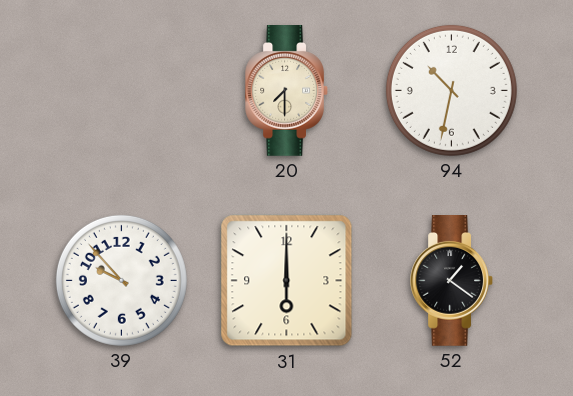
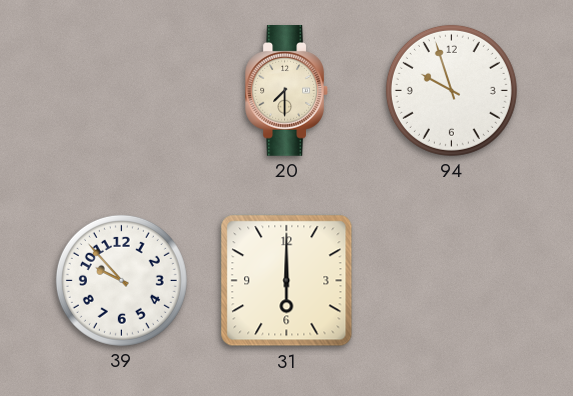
94: 10:32 -> 9:57 (451, 90)
52: 1:21 -> none (451, 281)
